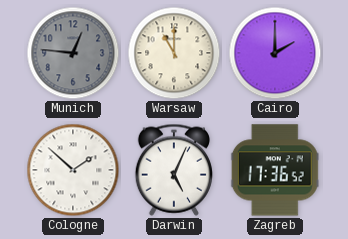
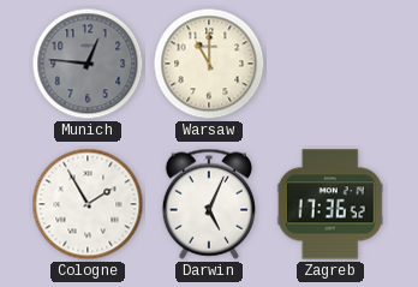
Cairo: 2:00 -> none (275, 53)
Cologne: 1:52 -> 1:55 (88, 204)
